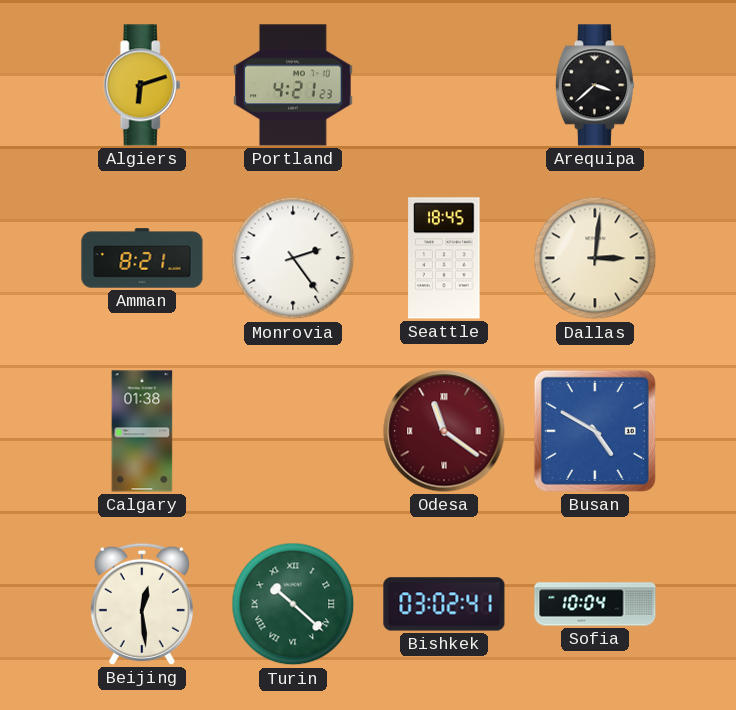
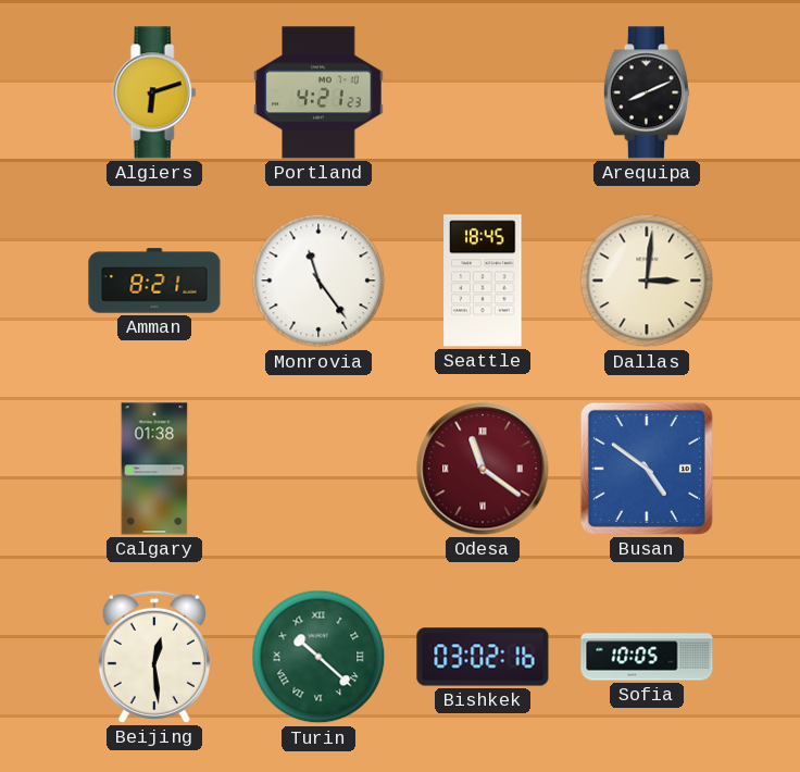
Arequipa: 3:38 -> 8:11 (647, 92)
Monrovia: 2:24 -> 11:24 (318, 281)
Busan: 4:50 -> 4:51 (647, 469)
Bishkek: 03:02:41 -> 03:02:16 (483, 657)
Sofia: 10:04 -> 10:05 (647, 657)
